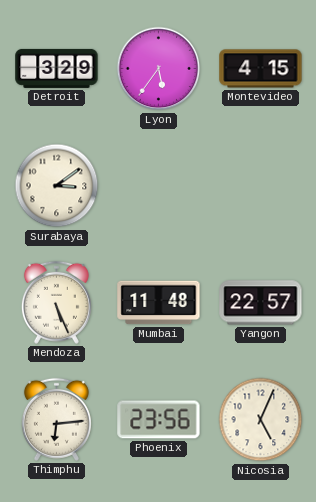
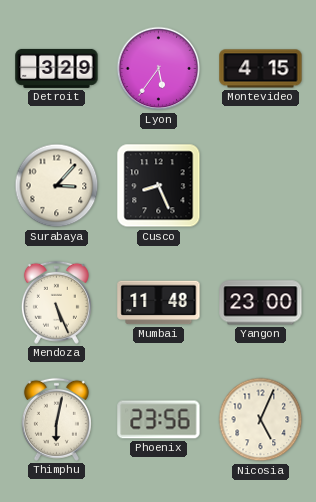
Surabaya: 3:09 -> 3:07 (57, 186)
Cusco: none -> 8:26 (159, 186)
Yangon: 22:57 -> 23:00 (261, 303)
Thimphu: 6:14 -> 6:02 (56, 419)
